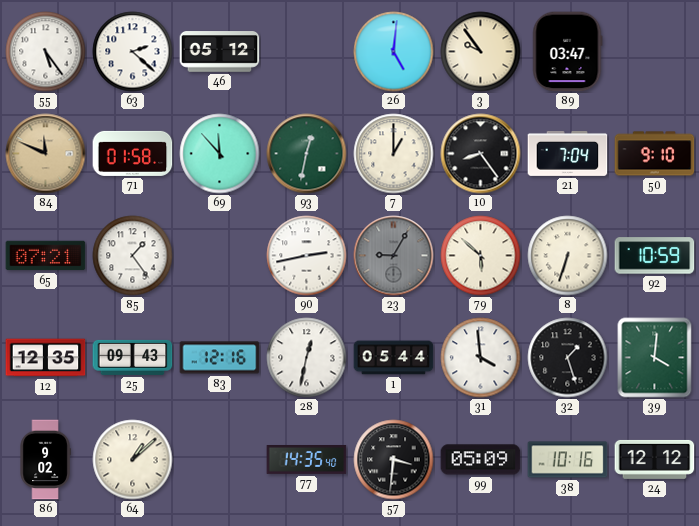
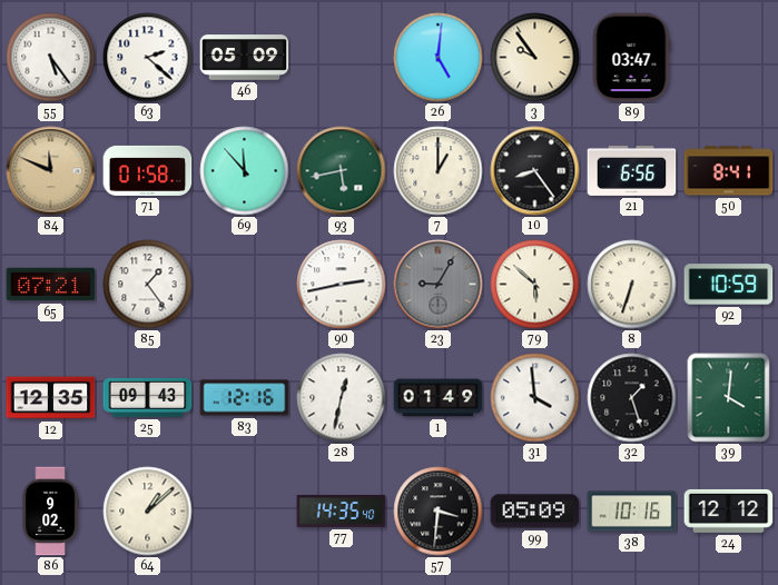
46: 05:12 -> 05:09 (245, 58)
93: 12:32 -> 5:43 (342, 171)
21: 7:04 -> 6:56 (632, 170)
50: 9:10 -> 8:41 (729, 171)
1: 05:44 -> 01:49 (439, 398)
